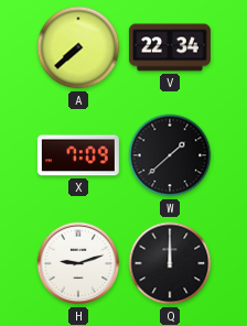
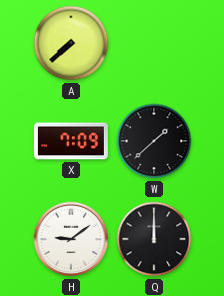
V: 22:34 -> none (170, 47)
H: 9:12 -> 9:09 (71, 239)
